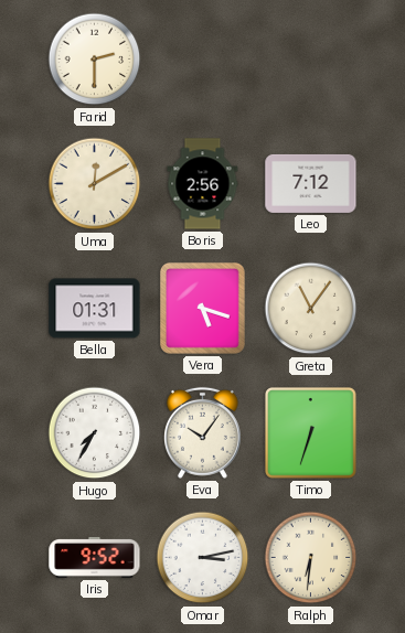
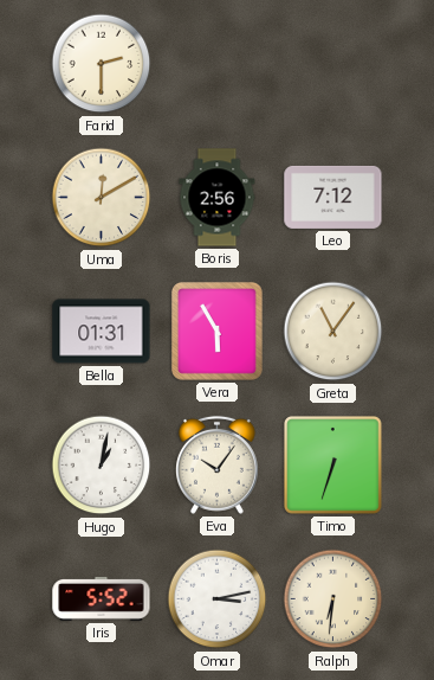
Vera: 5:18 -> 5:55 (216, 331)
Hugo: 7:35 -> 1:02 (102, 466)
Iris: 9:52 -> 5:52 (102, 598)
